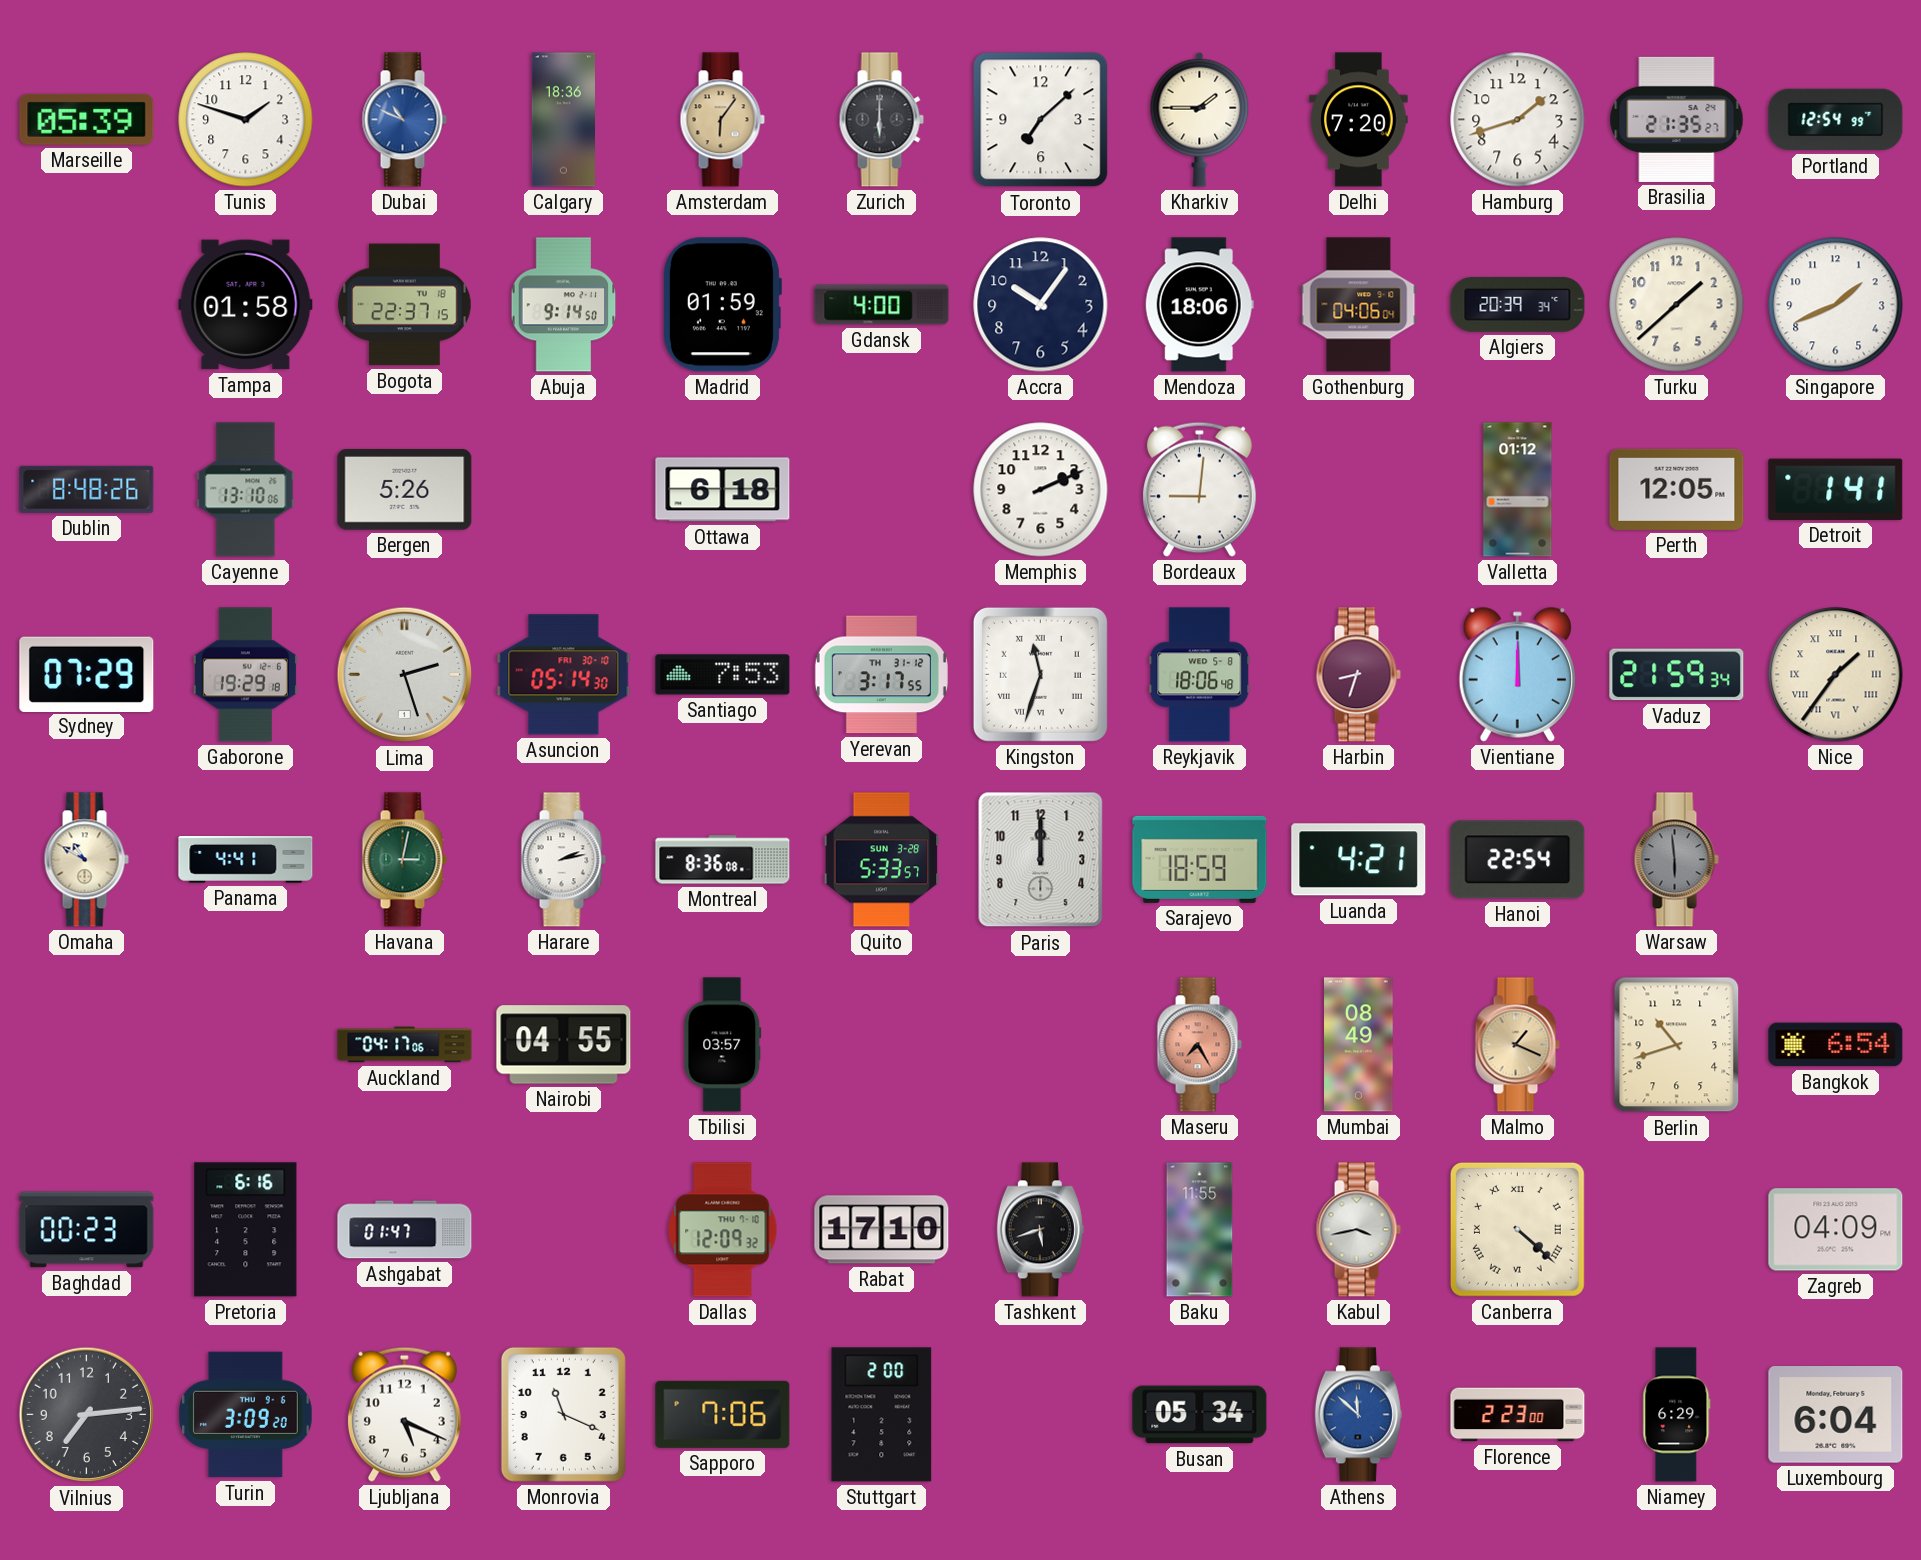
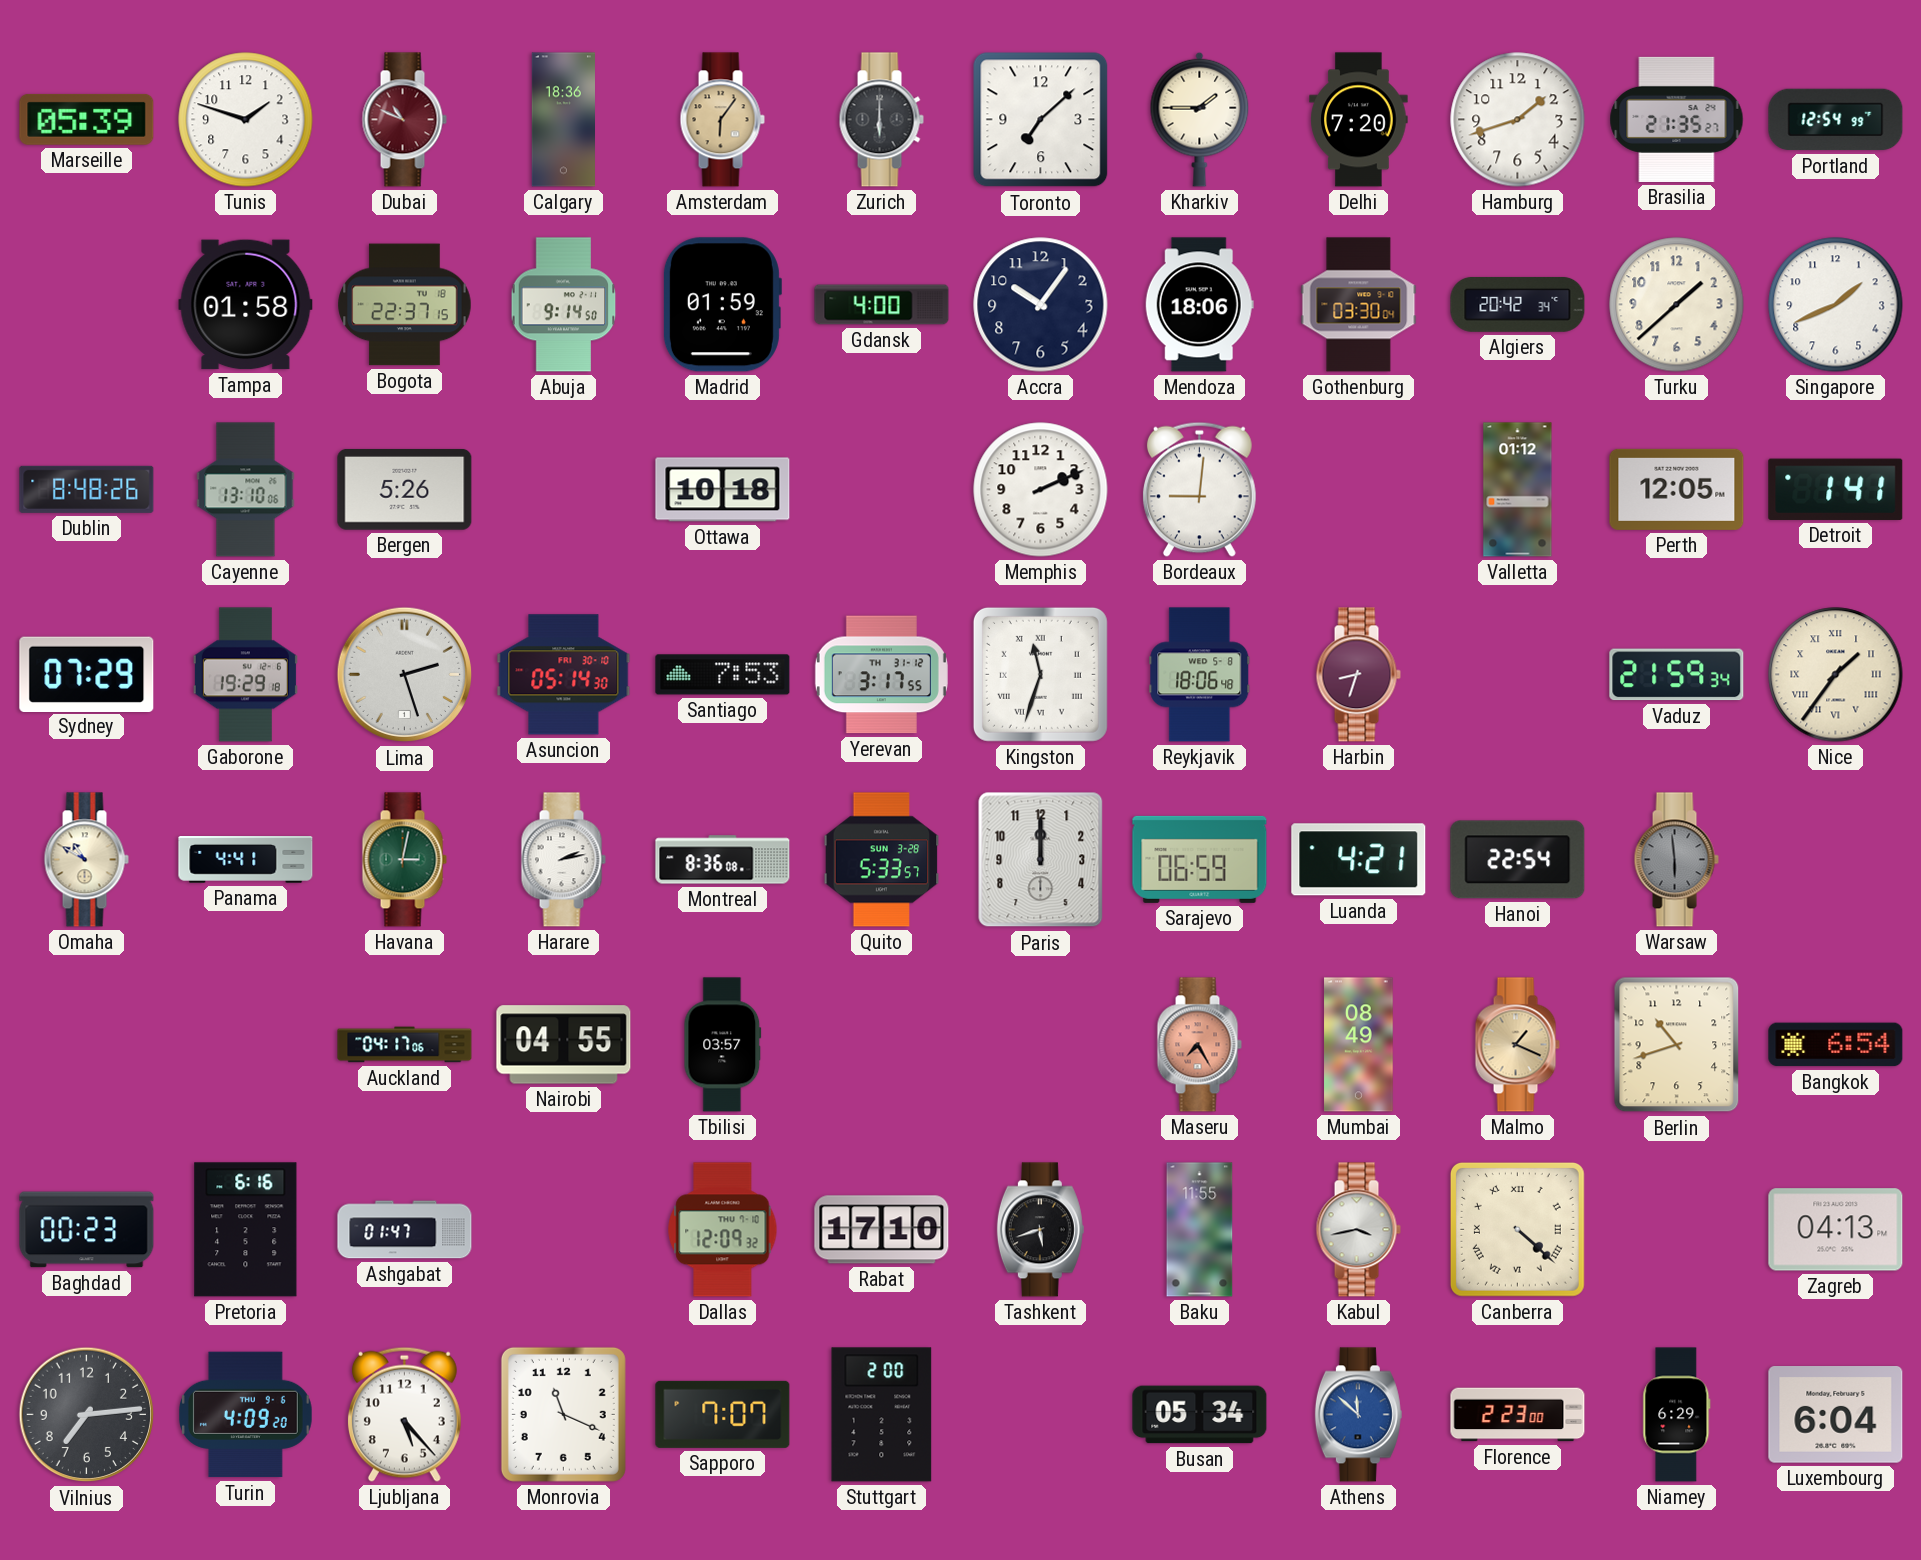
Dubai dial: blue -> burgundy (404, 120)
Gothenburg: 04:06 -> 03:30 (1359, 305)
Algiers: 20:39 -> 20:42 (1518, 304)
Ottawa: 6:18 -> 10:18 (723, 490)
Vientiane: 12:00 -> none (1517, 674)
Sarajevo: 18:59 -> 06:59 (1200, 859)
Zagreb: 04:09 -> 04:13 (1836, 1230)
Turin: 3:09 -> 4:09 (245, 1415)
Ljubljana: 5:19 -> 5:23 (404, 1414)
Sapporo: 7:06 -> 7:07 (723, 1414)
